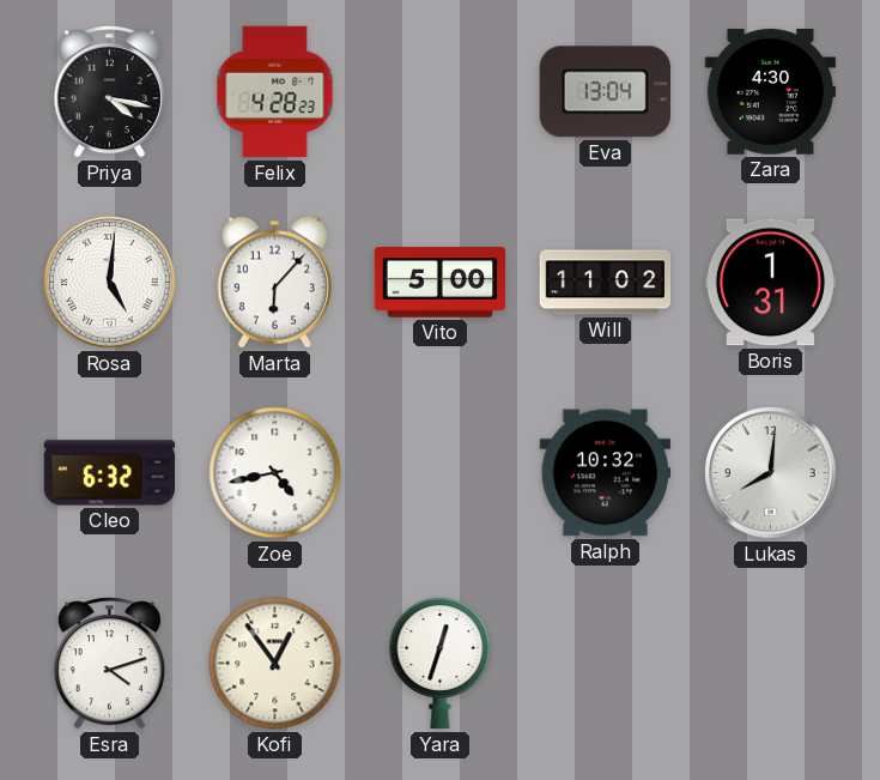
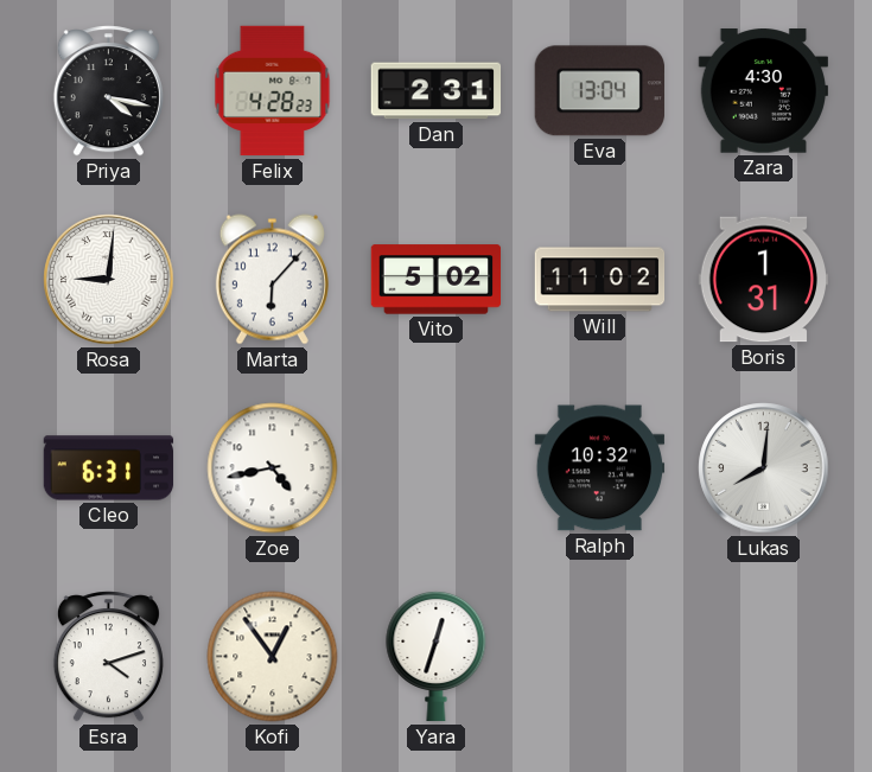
Dan: none -> 2:31 (437, 91)
Rosa: 5:01 -> 9:01 (109, 280)
Vito: 5:00 -> 5:02 (437, 280)
Cleo: 6:32 -> 6:31 (109, 468)
